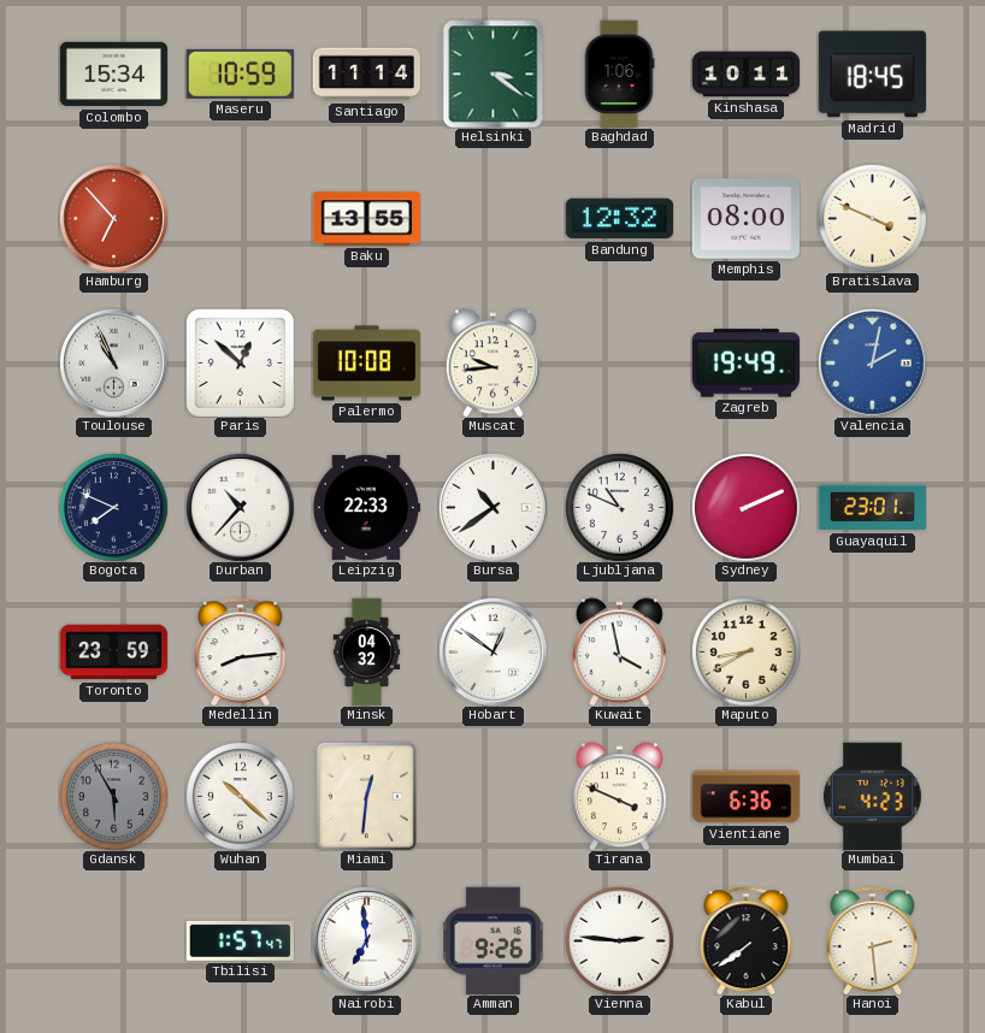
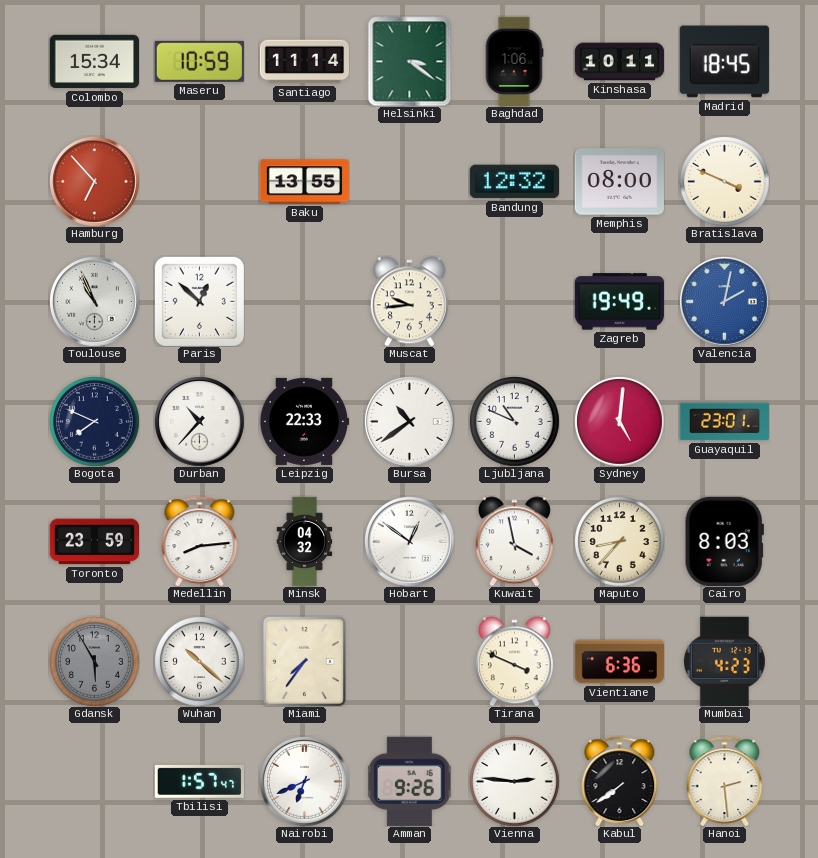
Palermo: 10:08 -> none (366, 364)
Sydney: 2:11 -> 5:01 (619, 421)
Maputo: 8:40 -> 8:37 (619, 541)
Cairo: none -> 8:03 (724, 541)
Miami: 12:31 -> 7:36 (304, 661)
Nairobi: 6:59 -> 6:41 (305, 782)
